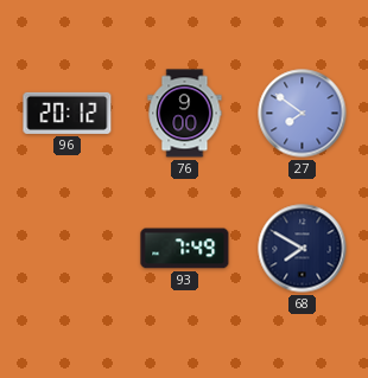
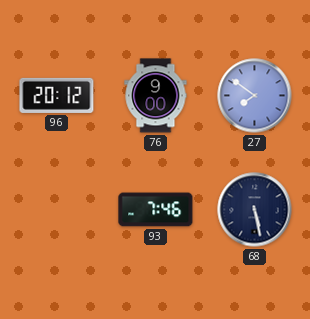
93: 7:49 -> 7:46 (156, 210)
68: 7:50 -> 5:28 (255, 210)
